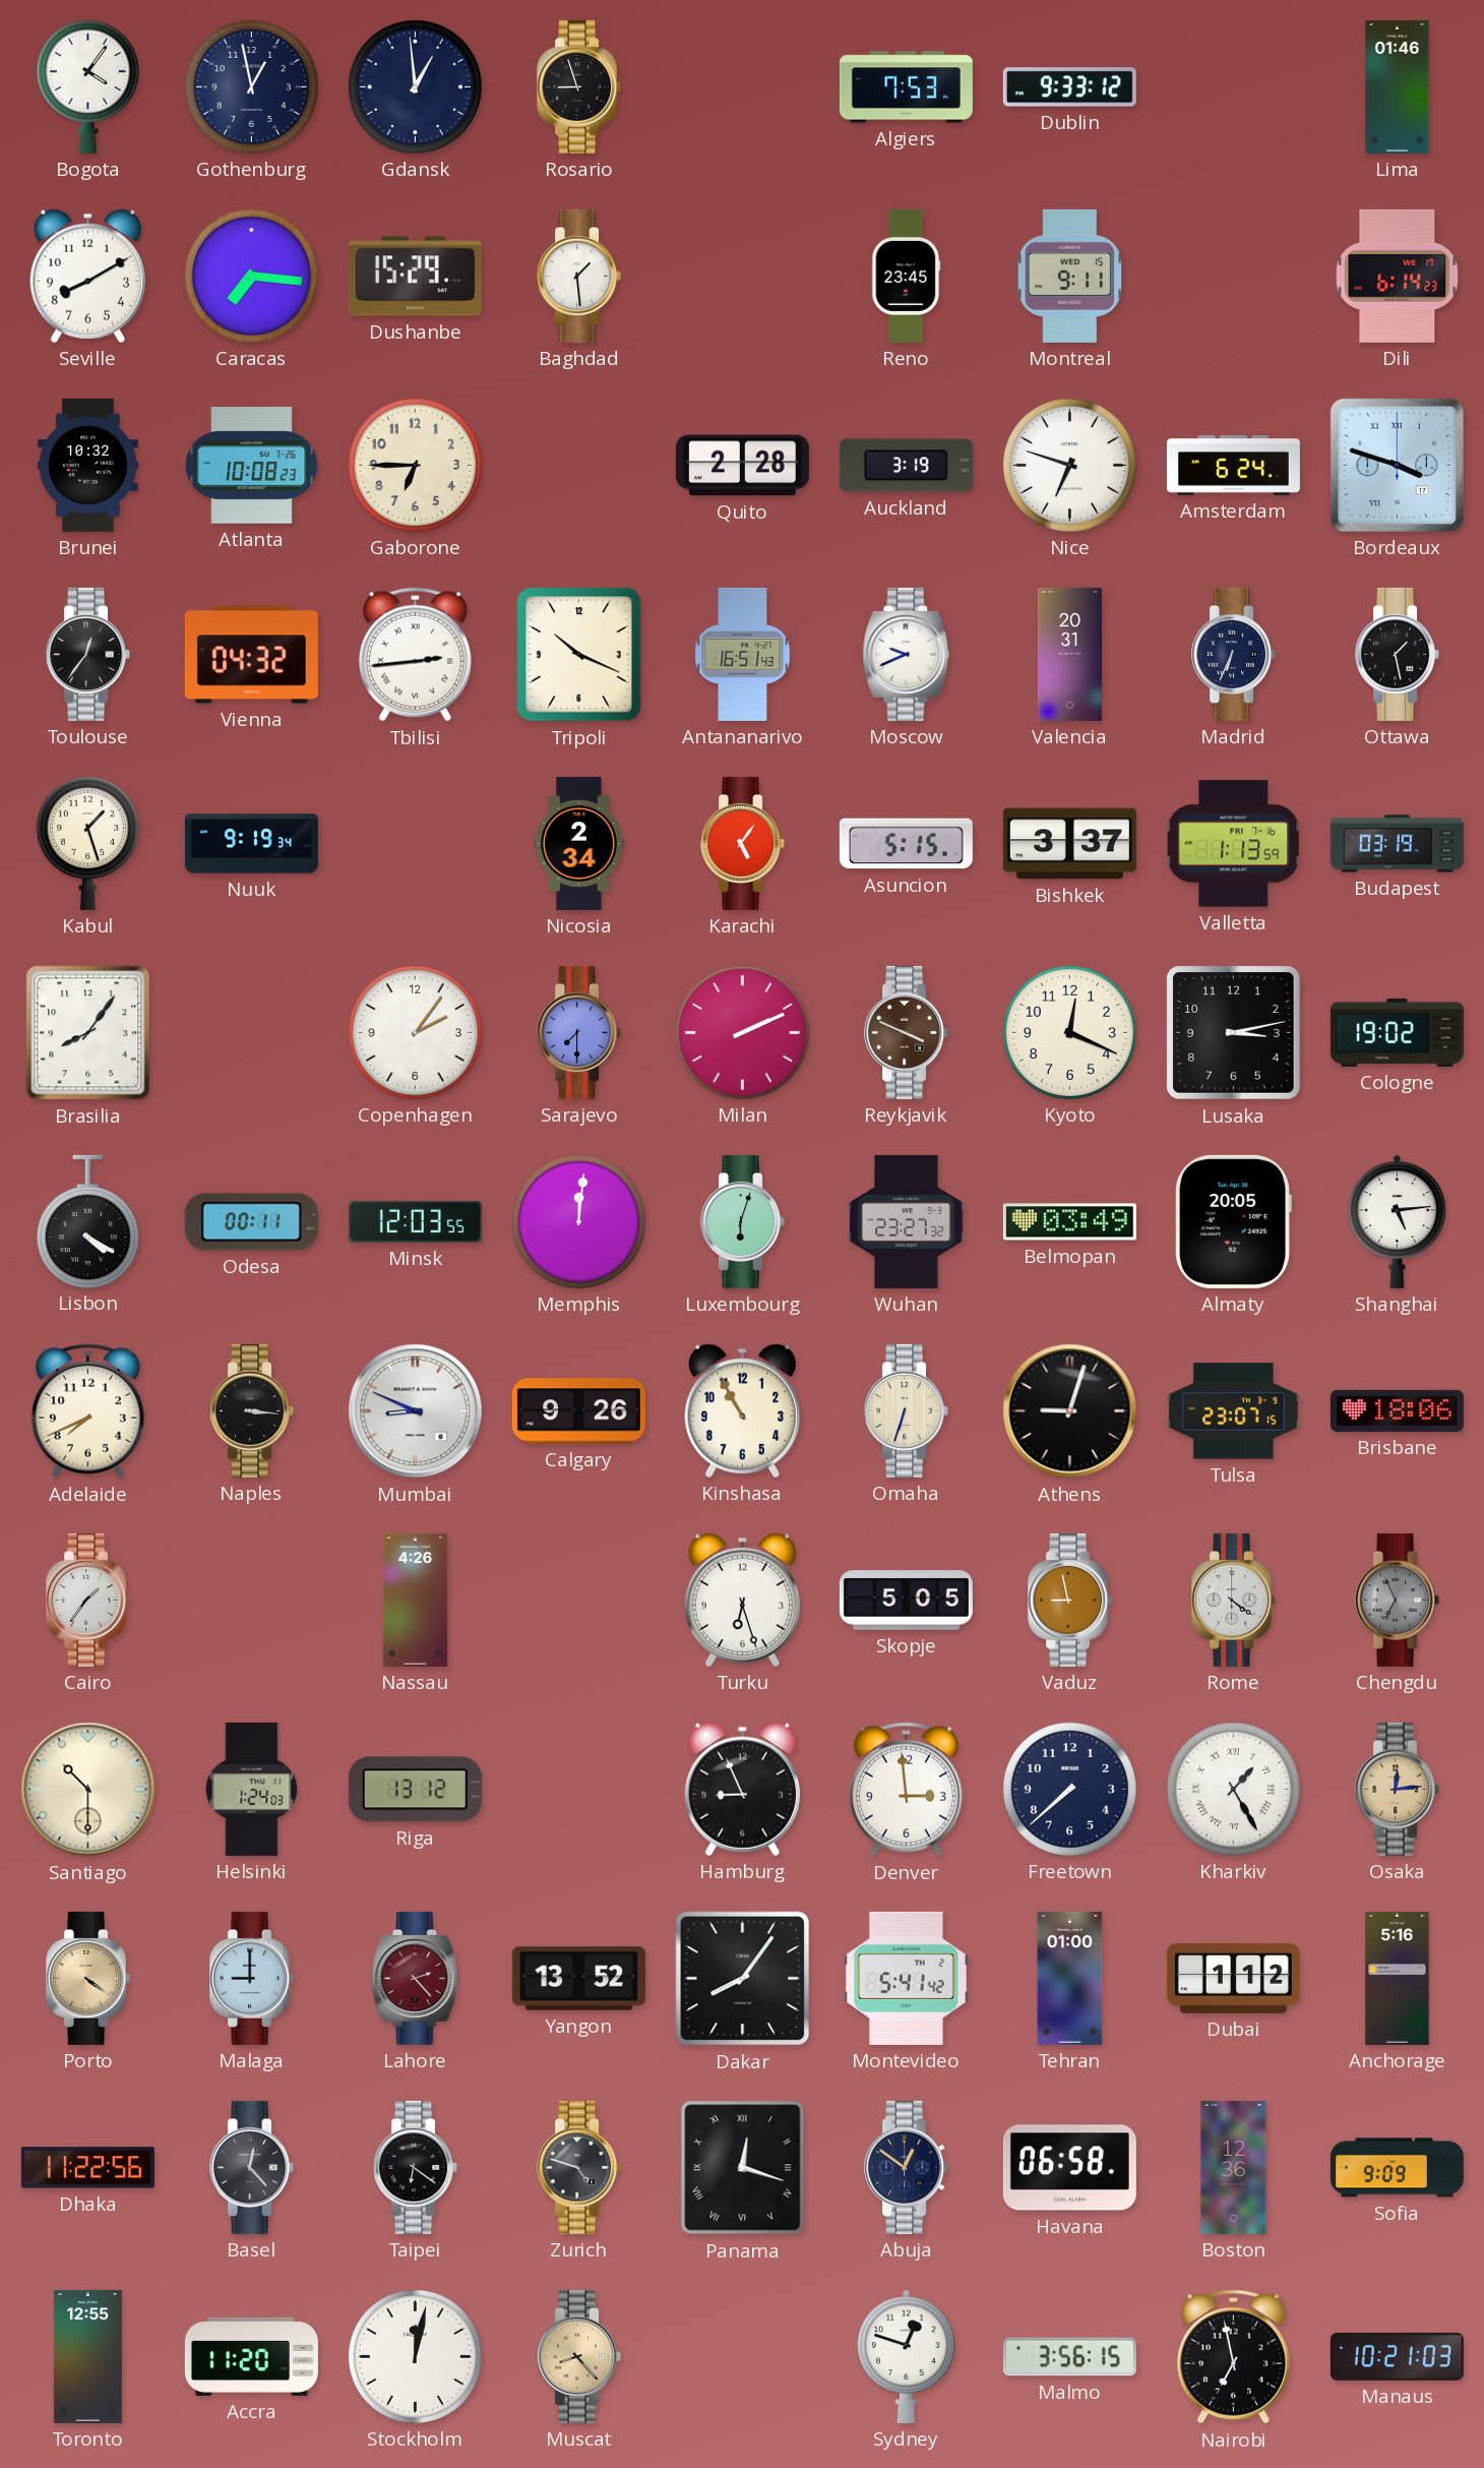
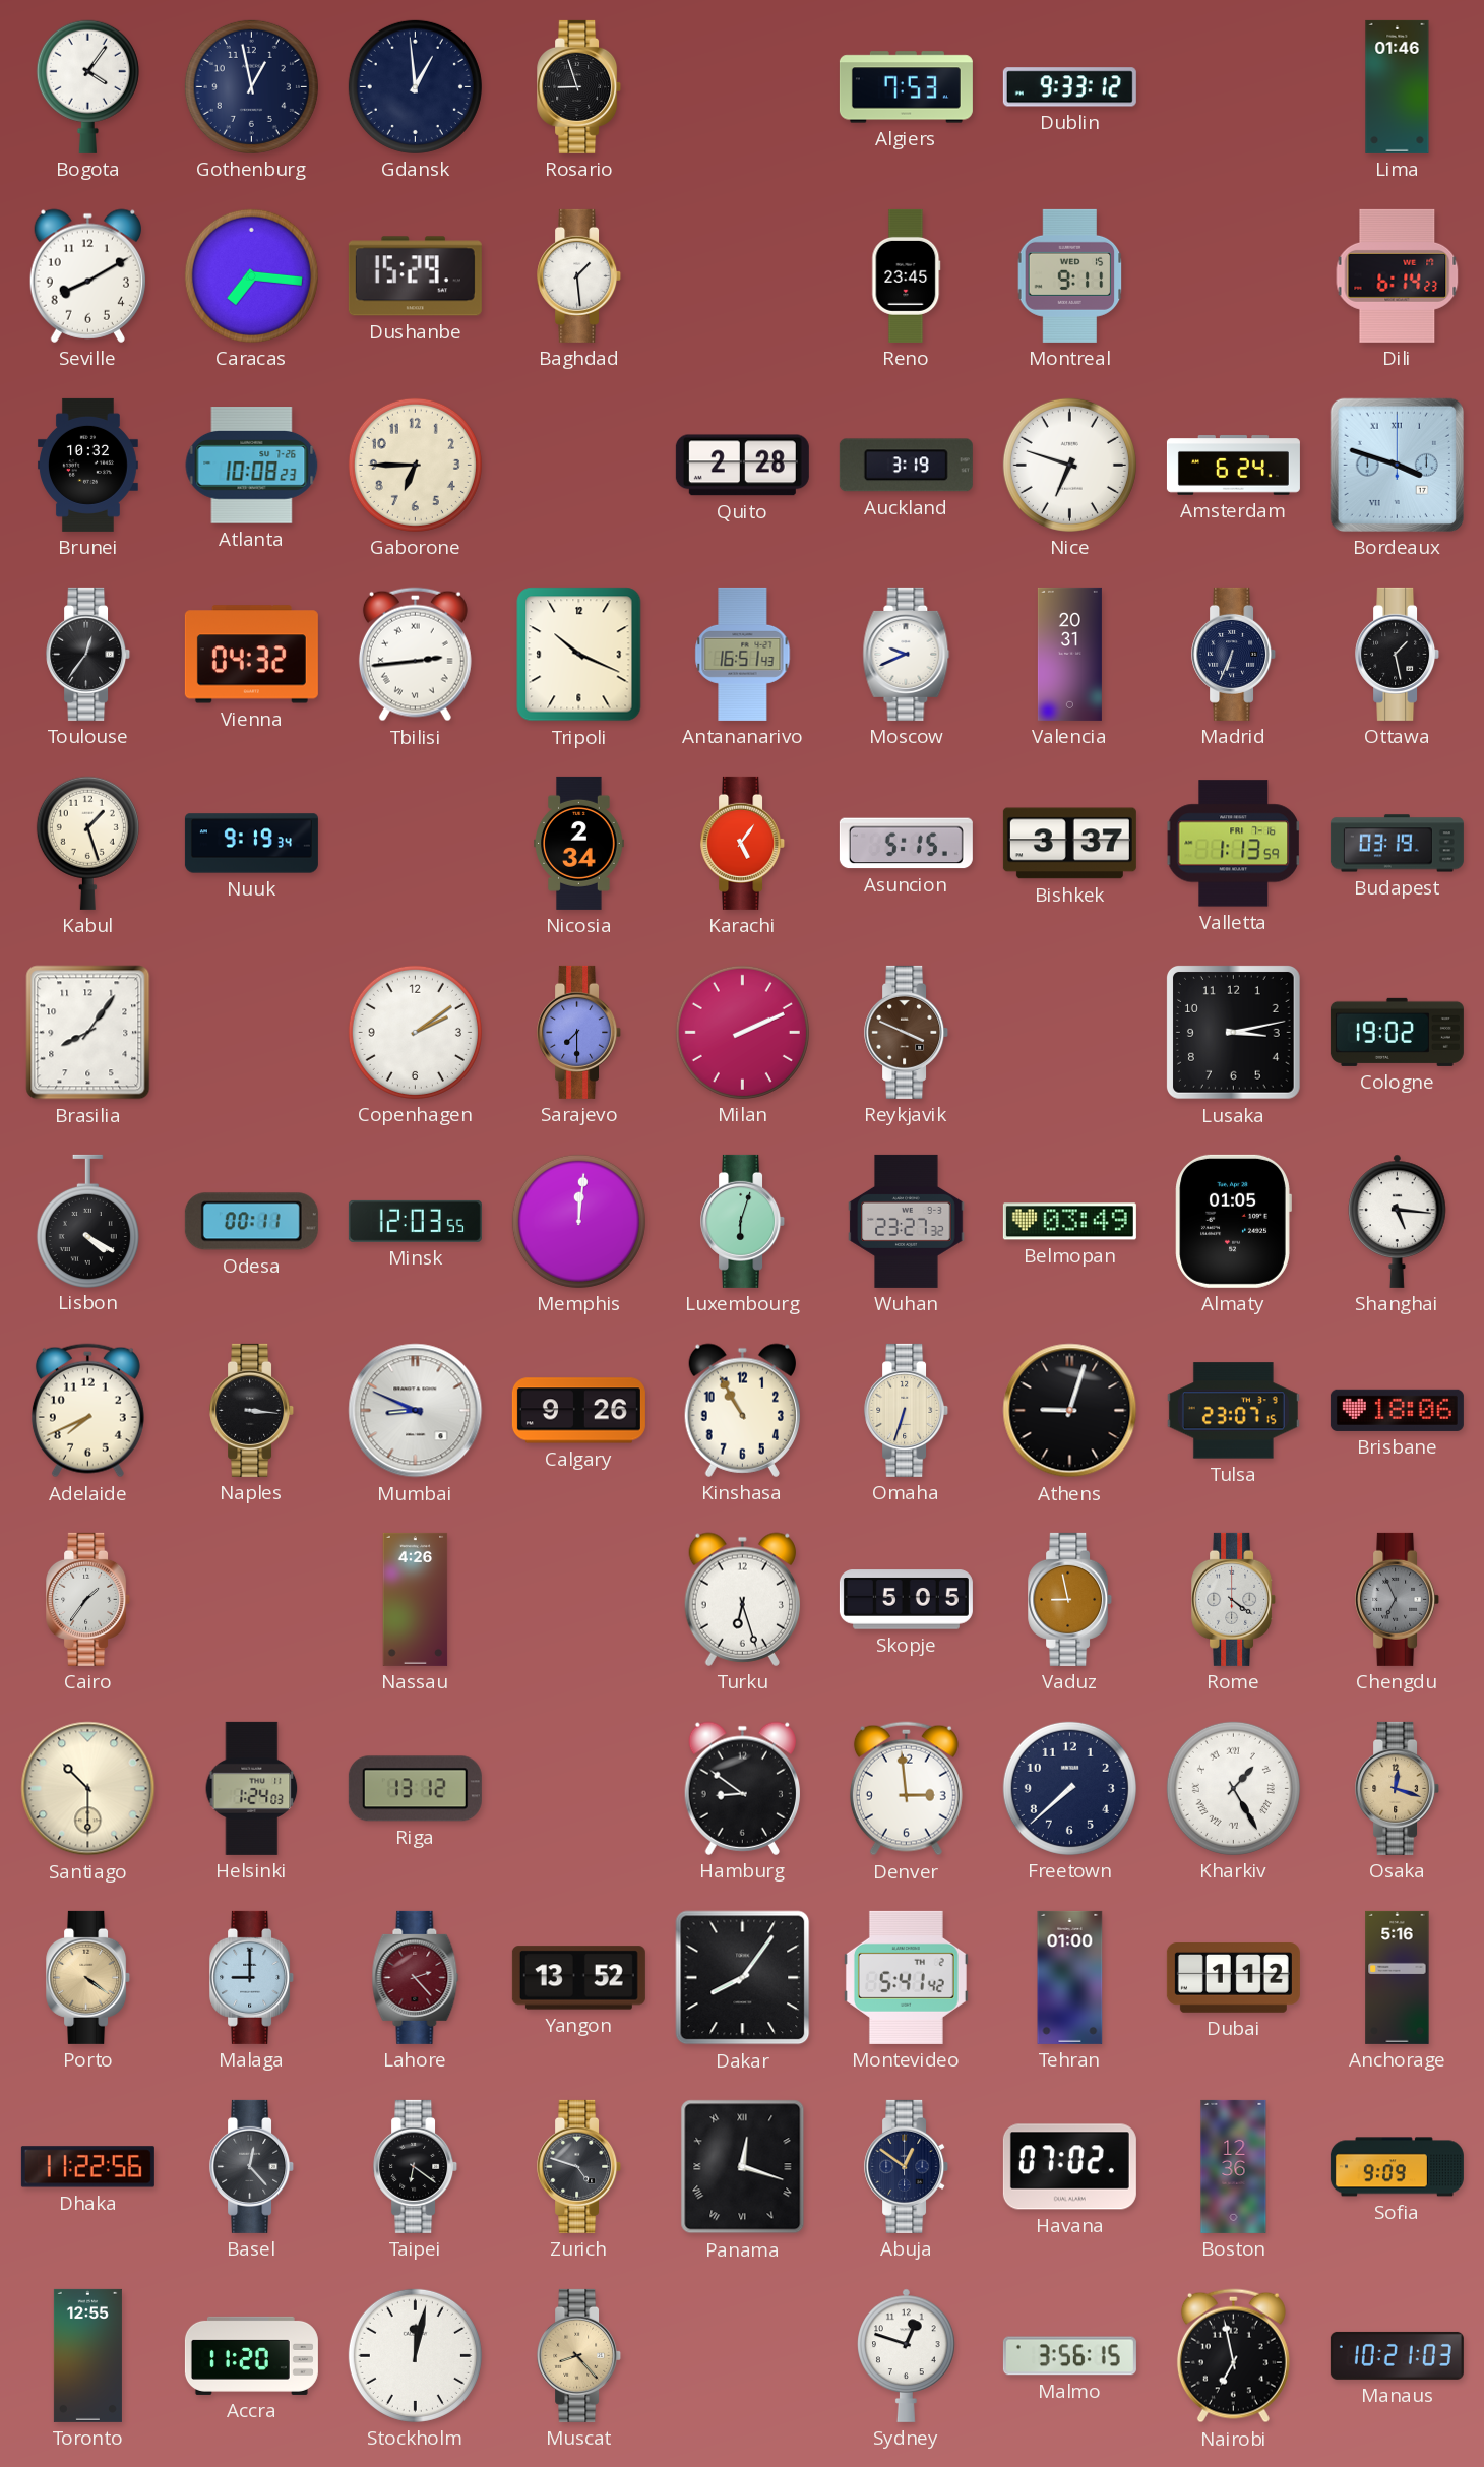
Copenhagen: 2:06 -> 2:09 (415, 1032)
Kyoto: 12:19 -> none (1069, 1032)
Almaty: 20:05 -> 01:05 (1233, 1221)
Shanghai: 5:14 -> 5:16 (1398, 1221)
Hamburg: 8:56 -> 8:51 (742, 1788)
Osaka: 12:14 -> 12:18 (1398, 1788)
Havana: 06:58 -> 07:02 (1069, 2167)
